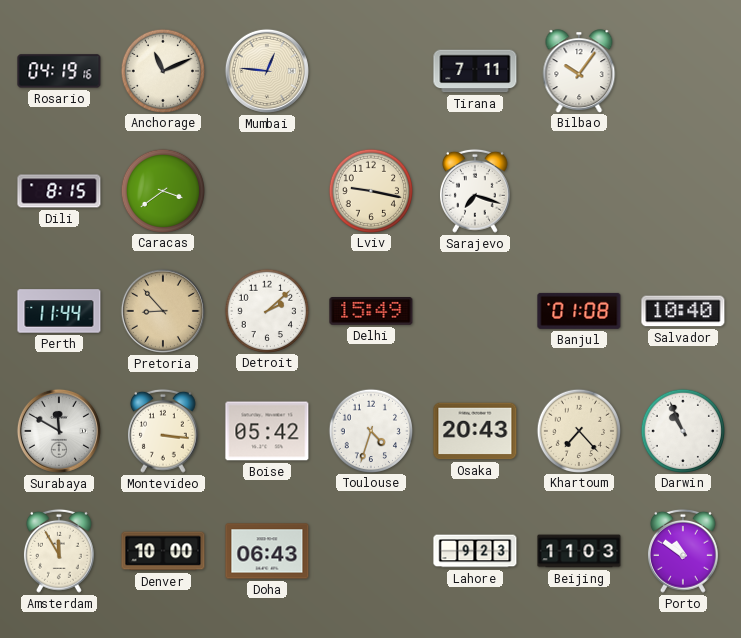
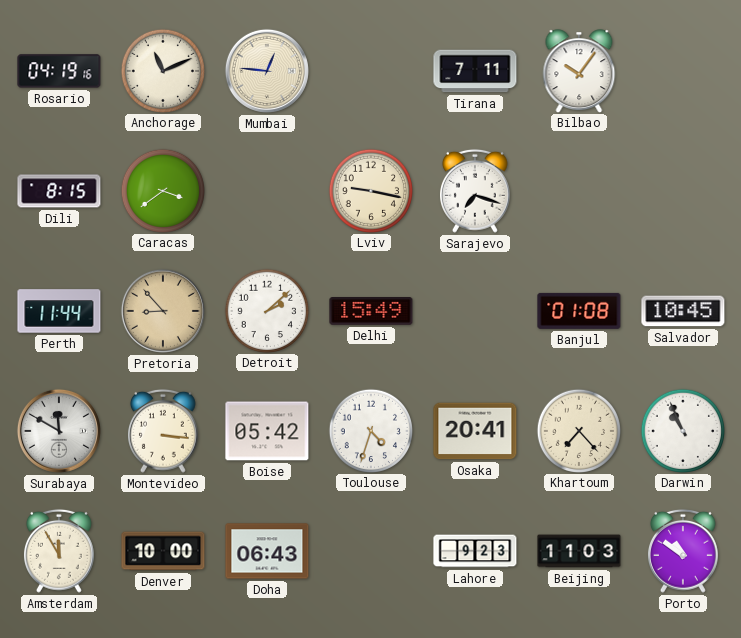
Salvador: 10:40 -> 10:45 (683, 311)
Osaka: 20:43 -> 20:41 (475, 431)
